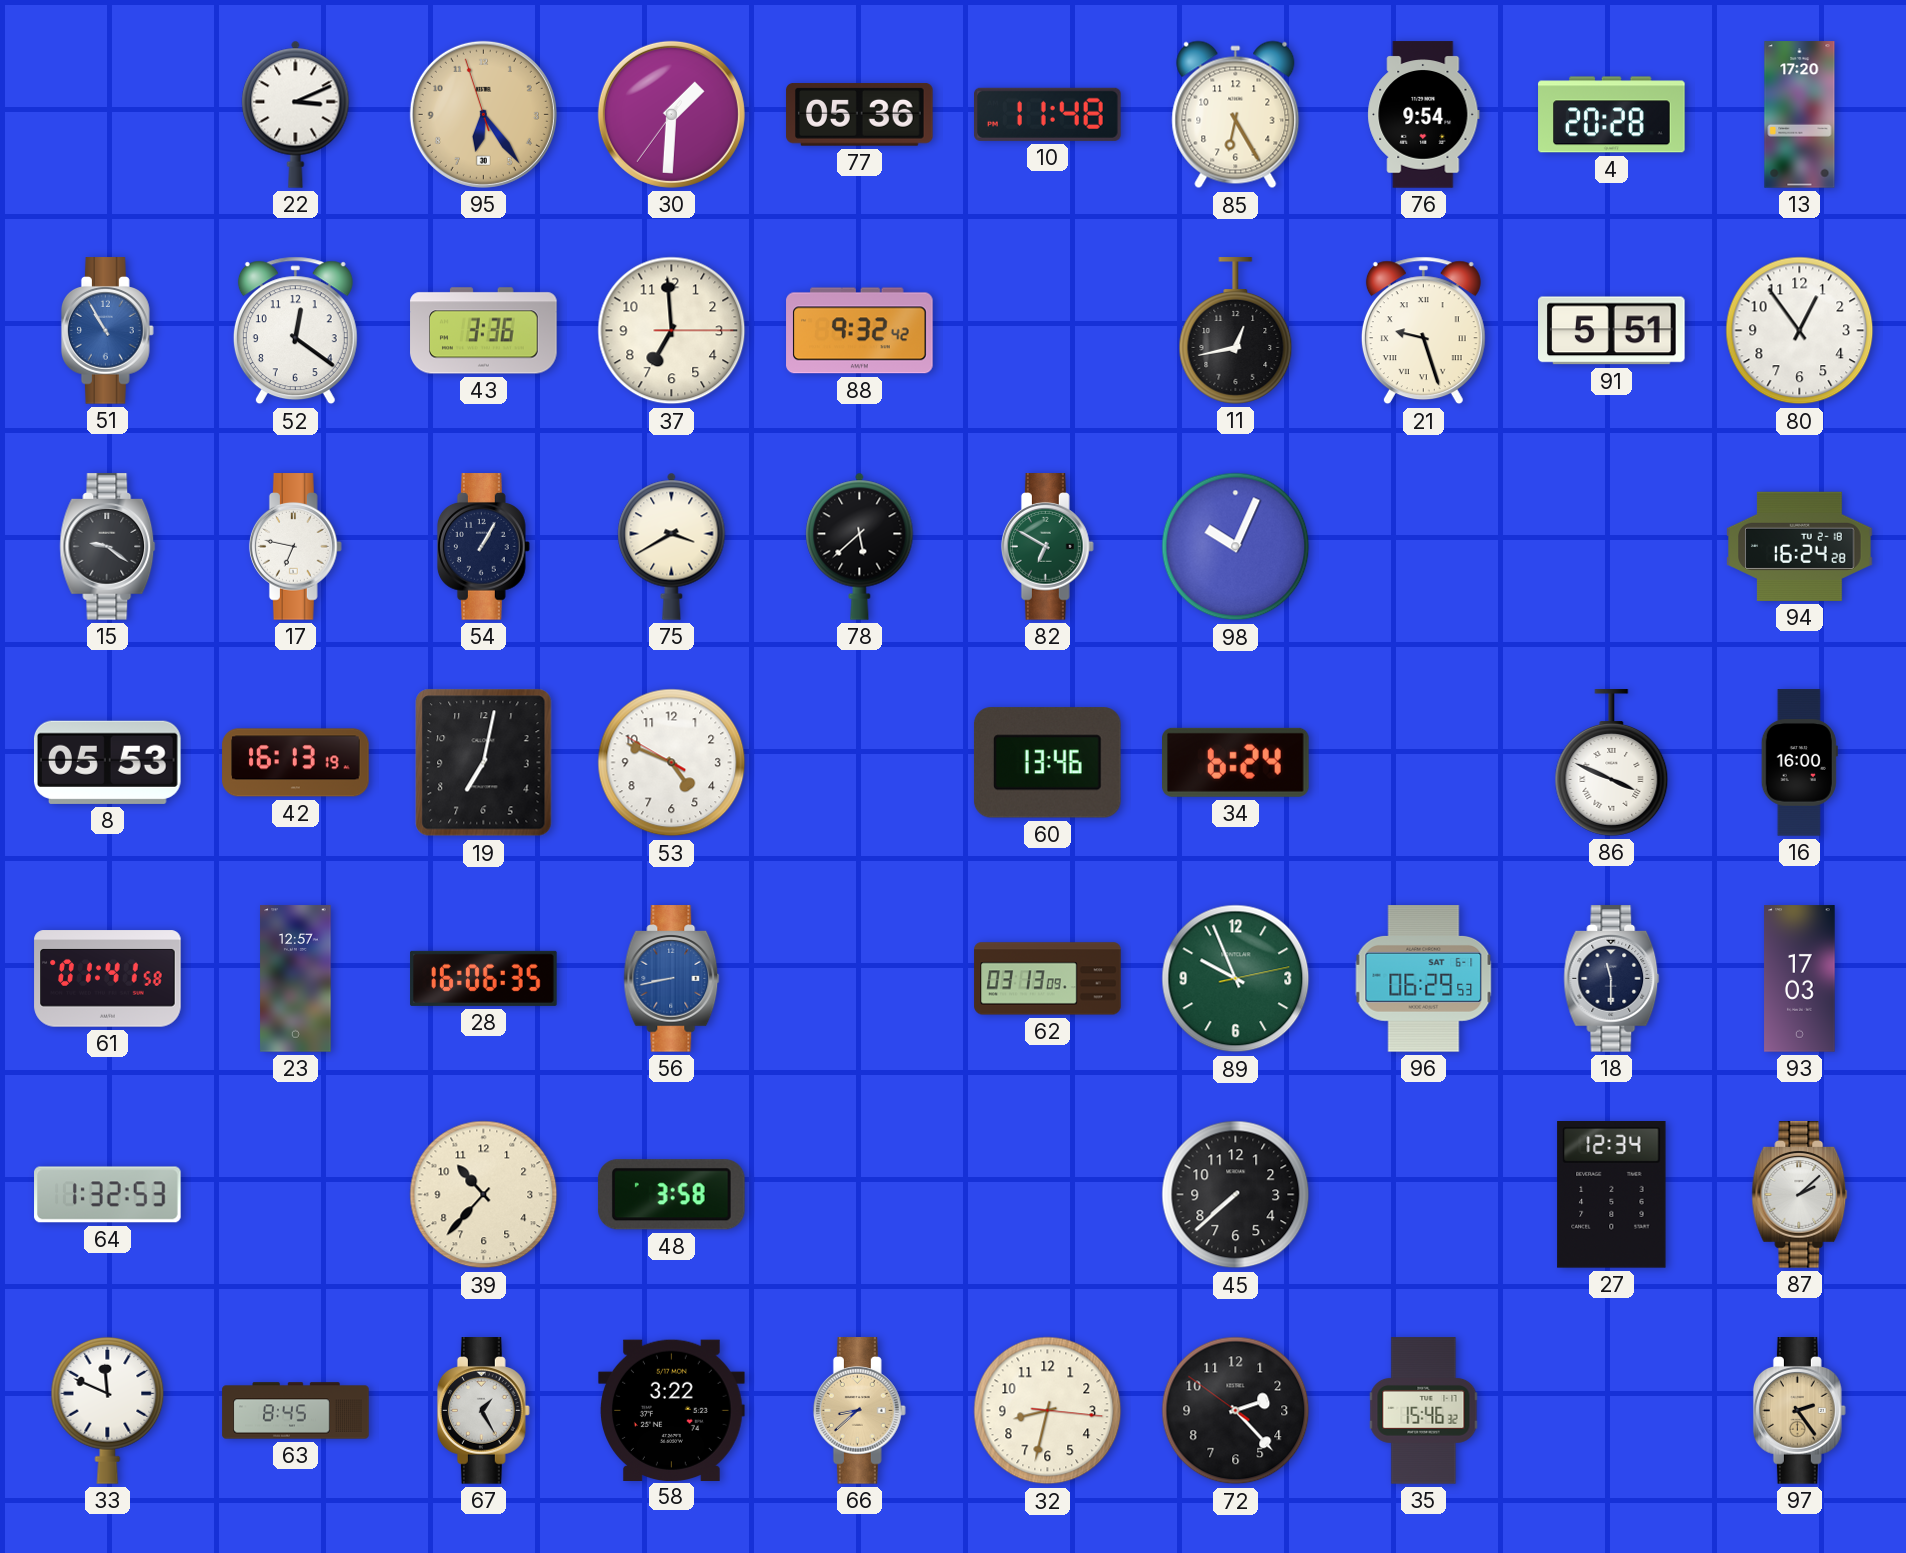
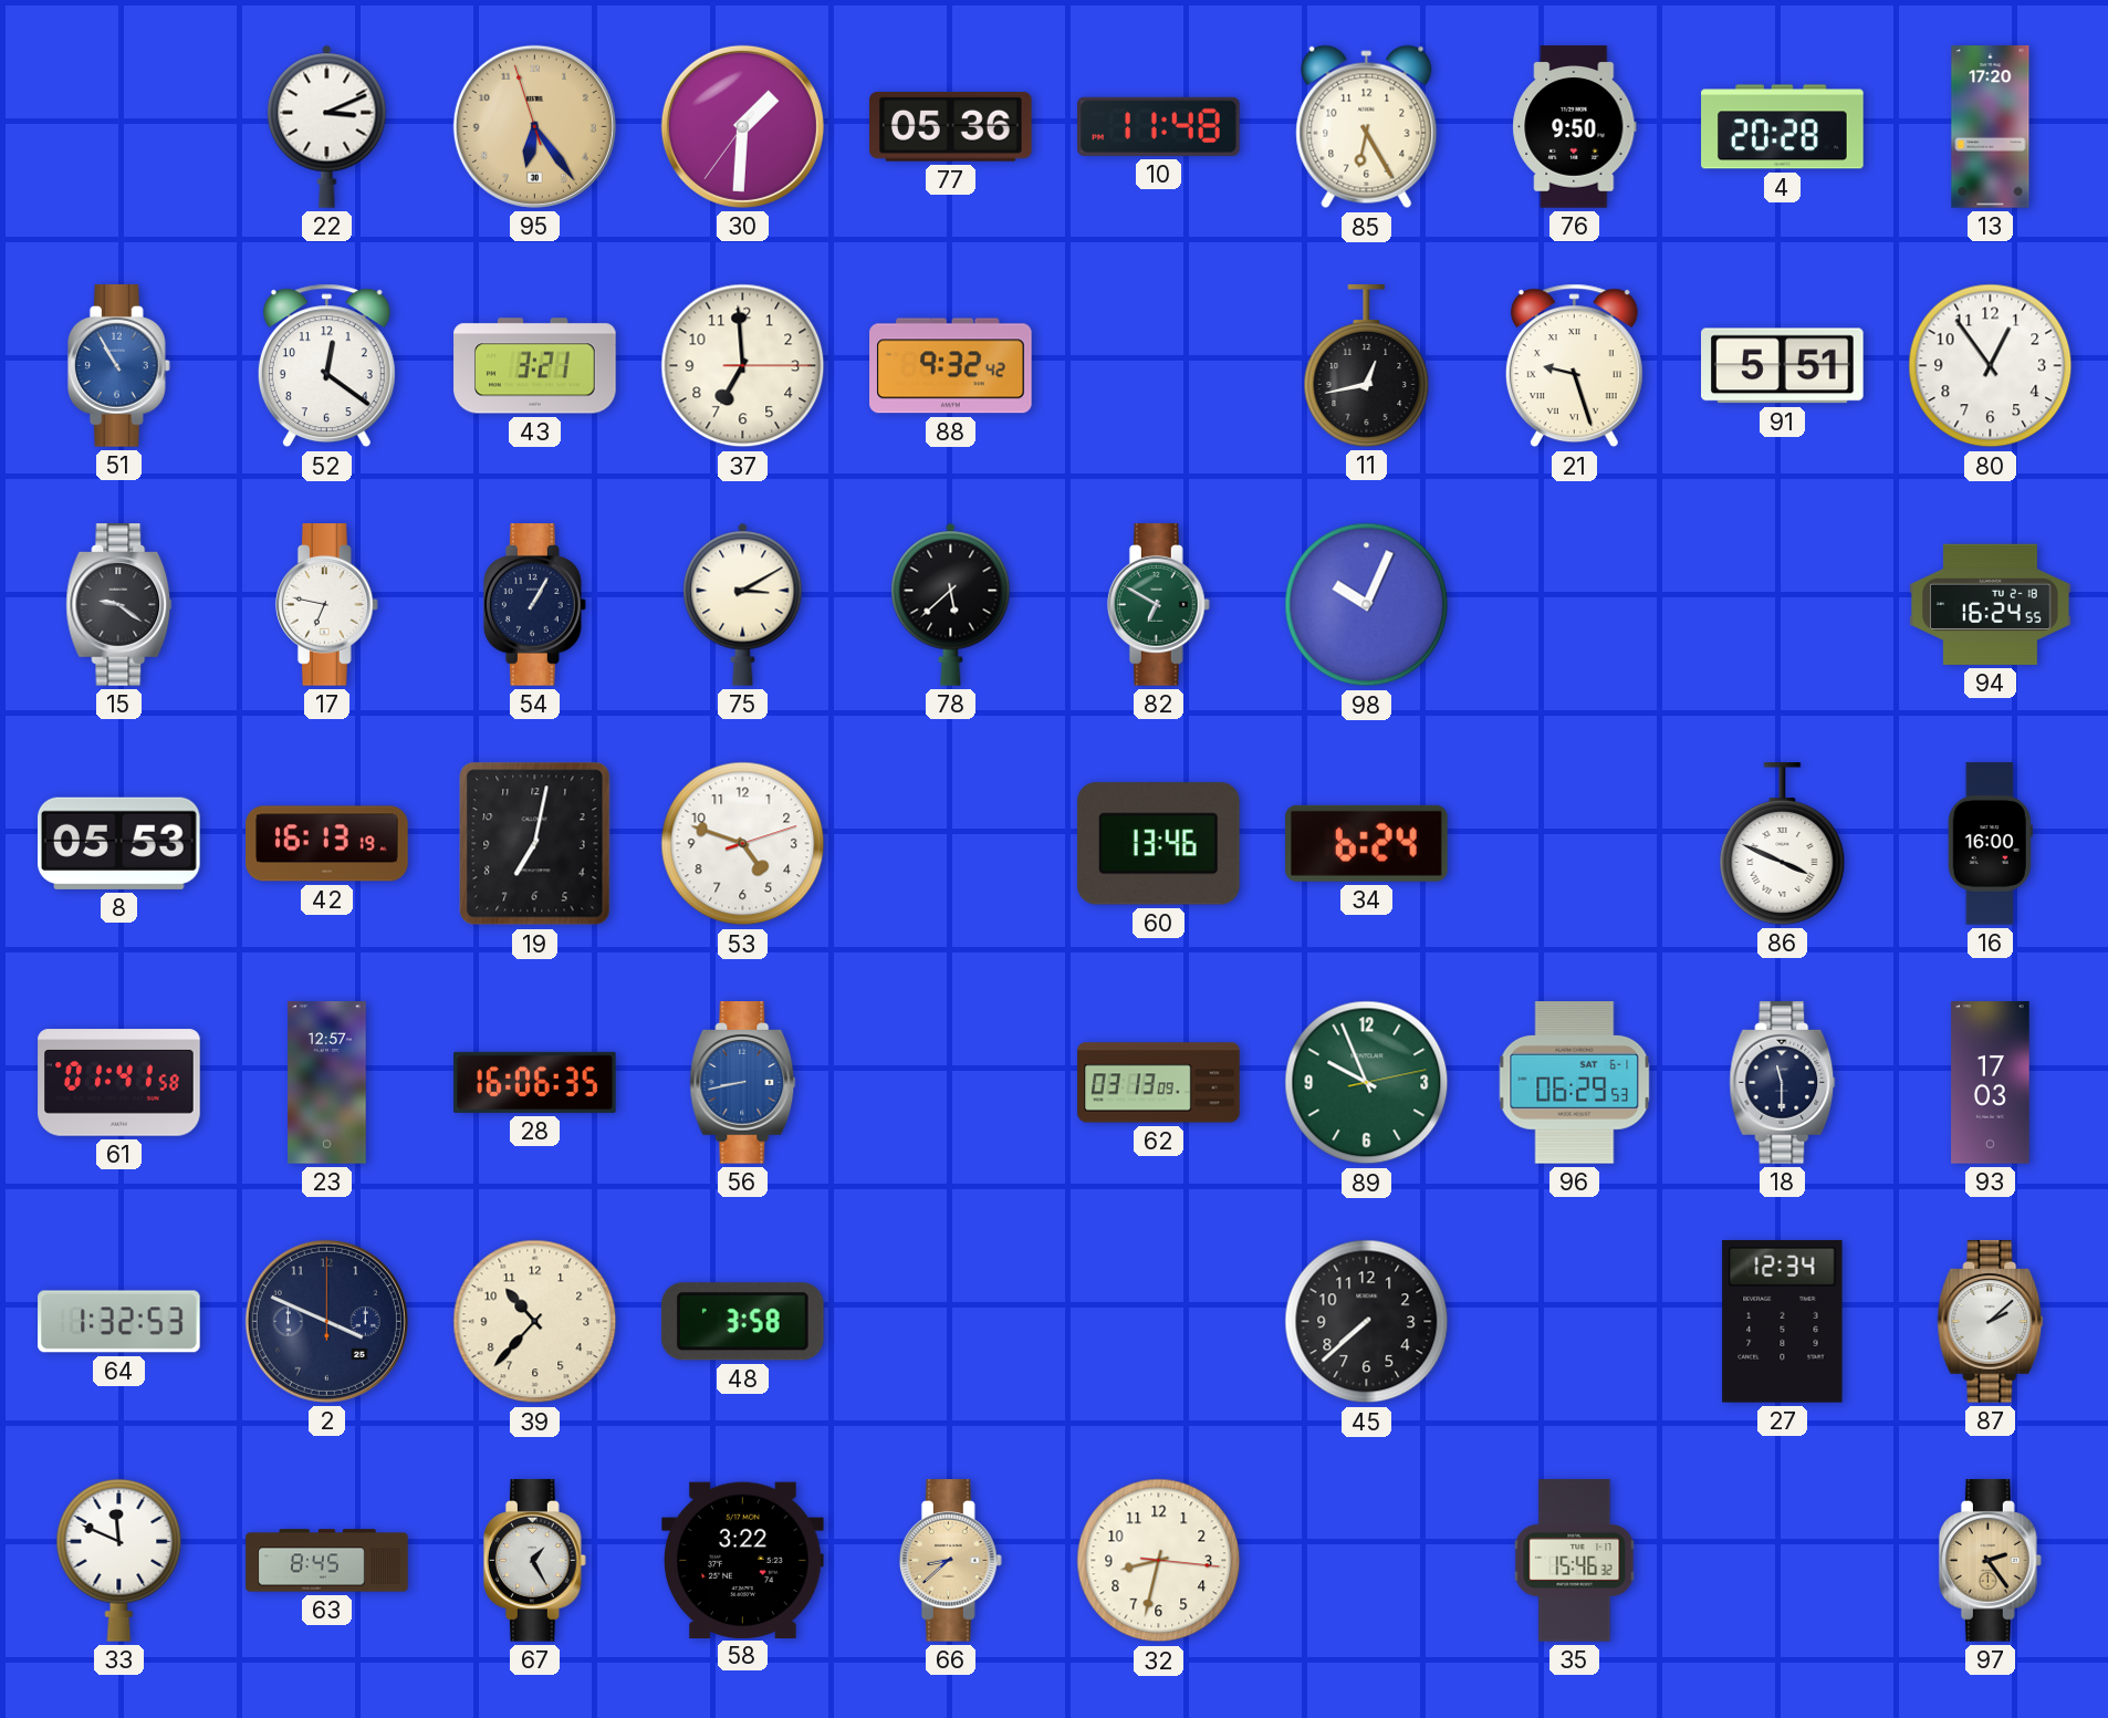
76: 9:54 -> 9:50 (1575, 127)
43: 3:36 -> 3:21 (535, 366)
75: 3:40 -> 3:10 (743, 604)
94: 16:24:28 -> 16:24:55 (1991, 604)
53: 4:48:50 -> 4:48:12 (743, 844)
2: none -> 3:49 (326, 1321)
72: 2:22 -> none (1236, 1411)
